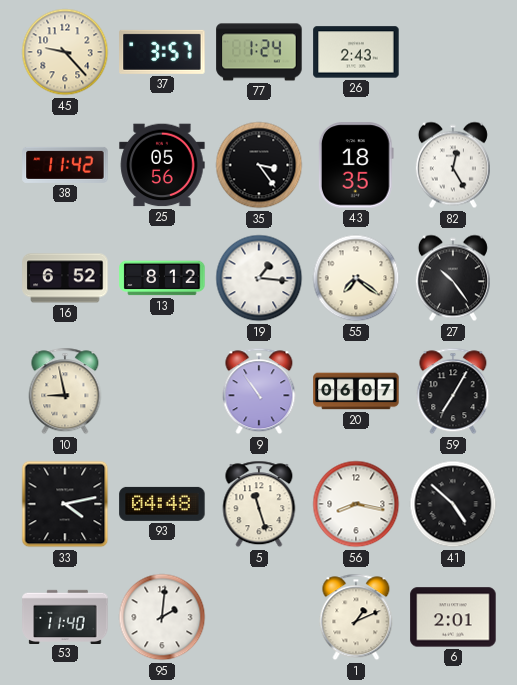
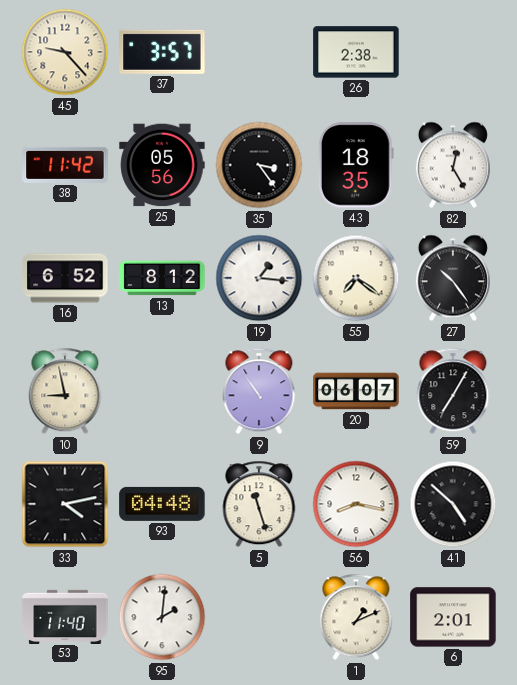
77: 1:24 -> none (259, 52)
26: 2:43 -> 2:38 (356, 52)
